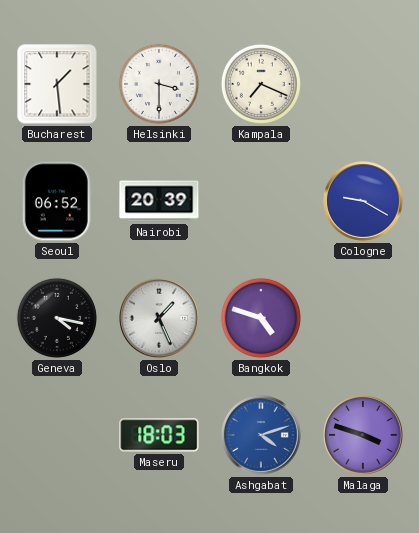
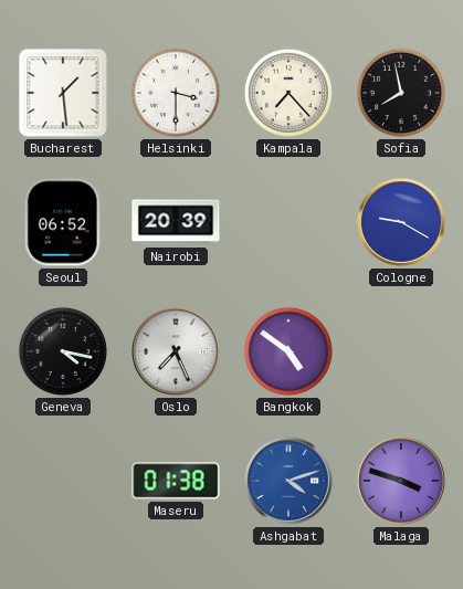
Kampala: 7:19 -> 7:23 (288, 93)
Sofia: none -> 7:58 (401, 93)
Oslo: 1:26 -> 7:26 (177, 353)
Bangkok: 4:48 -> 4:51 (288, 351)
Maseru: 18:03 -> 01:38 (176, 481)
